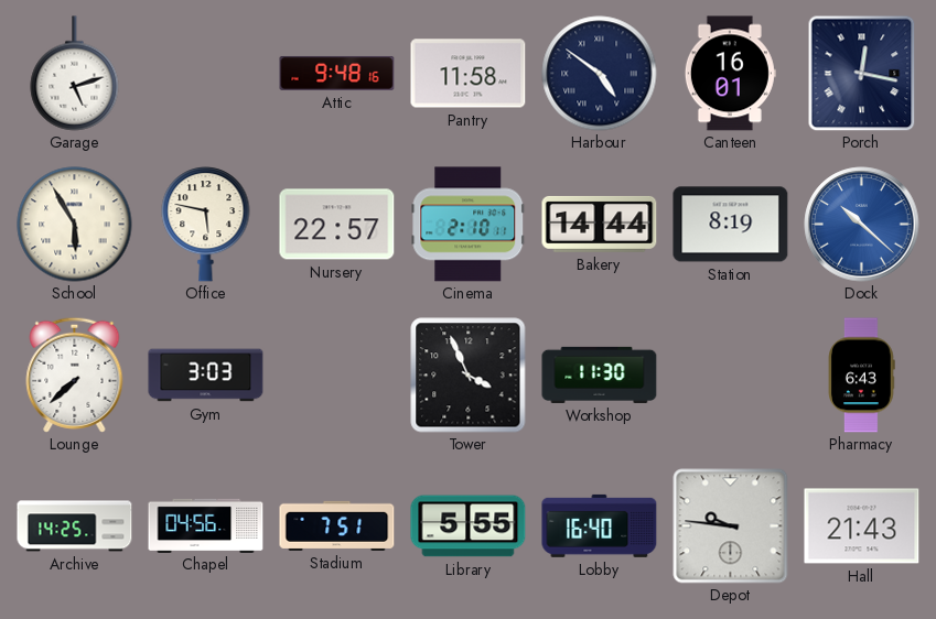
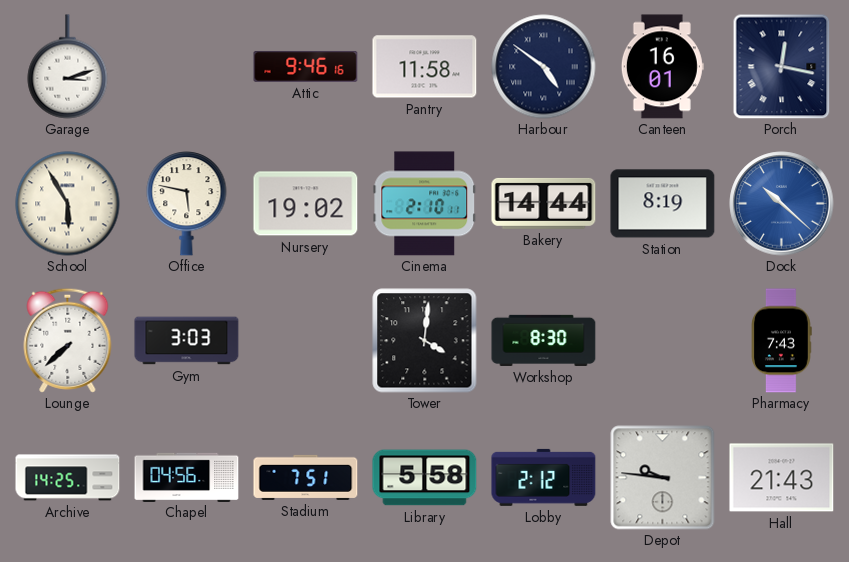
Garage: 5:12 -> 3:12 (68, 67)
Attic: 9:48 -> 9:46 (306, 66)
Nursery: 22:57 -> 19:02 (306, 204)
Tower: 3:56 -> 4:01 (425, 341)
Workshop: 11:30 -> 8:30 (544, 340)
Pharmacy: 6:43 -> 7:43 (781, 341)
Library: 5:55 -> 5:58 (425, 478)
Lobby: 16:40 -> 2:12 (544, 477)
